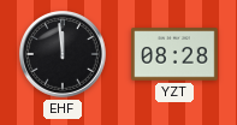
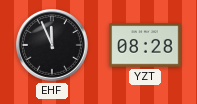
EHF: 11:59 -> 11:56 (53, 46)
